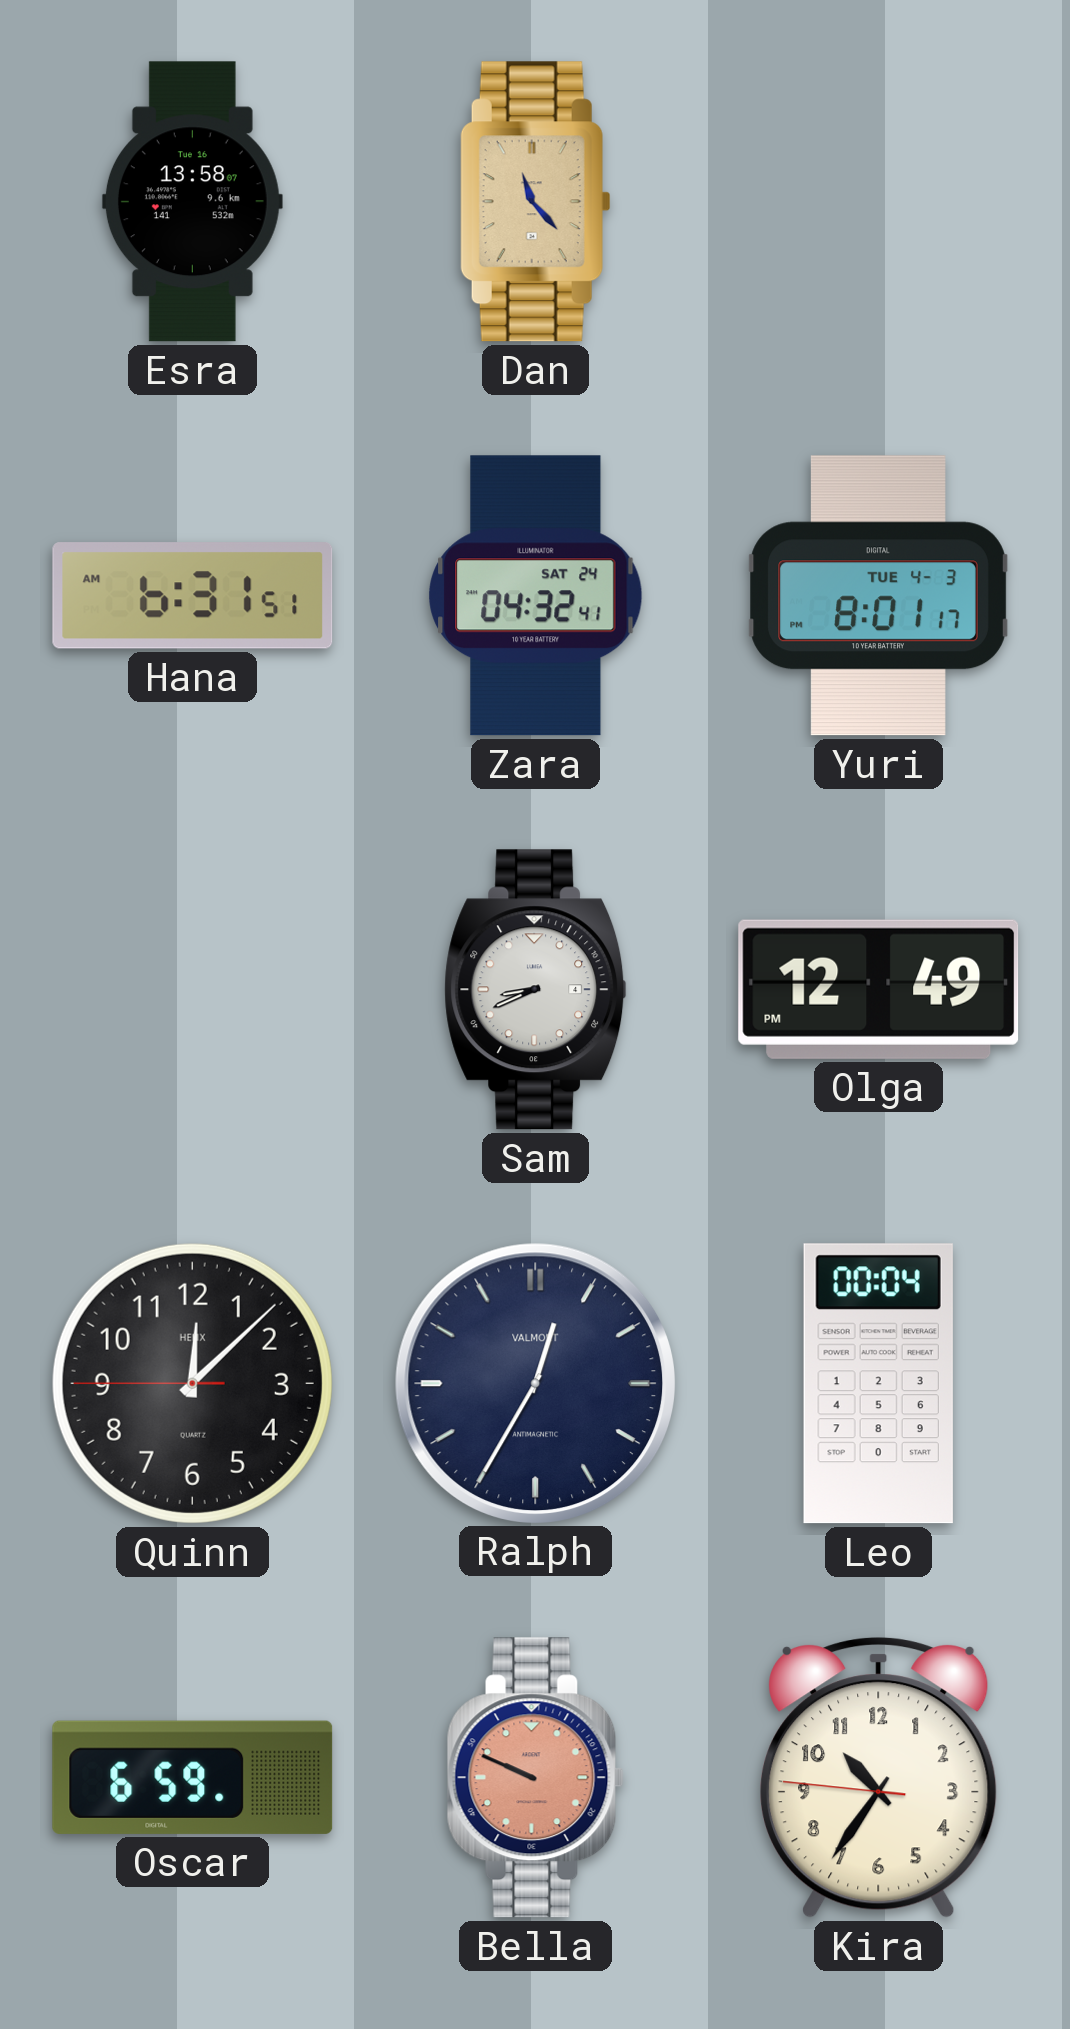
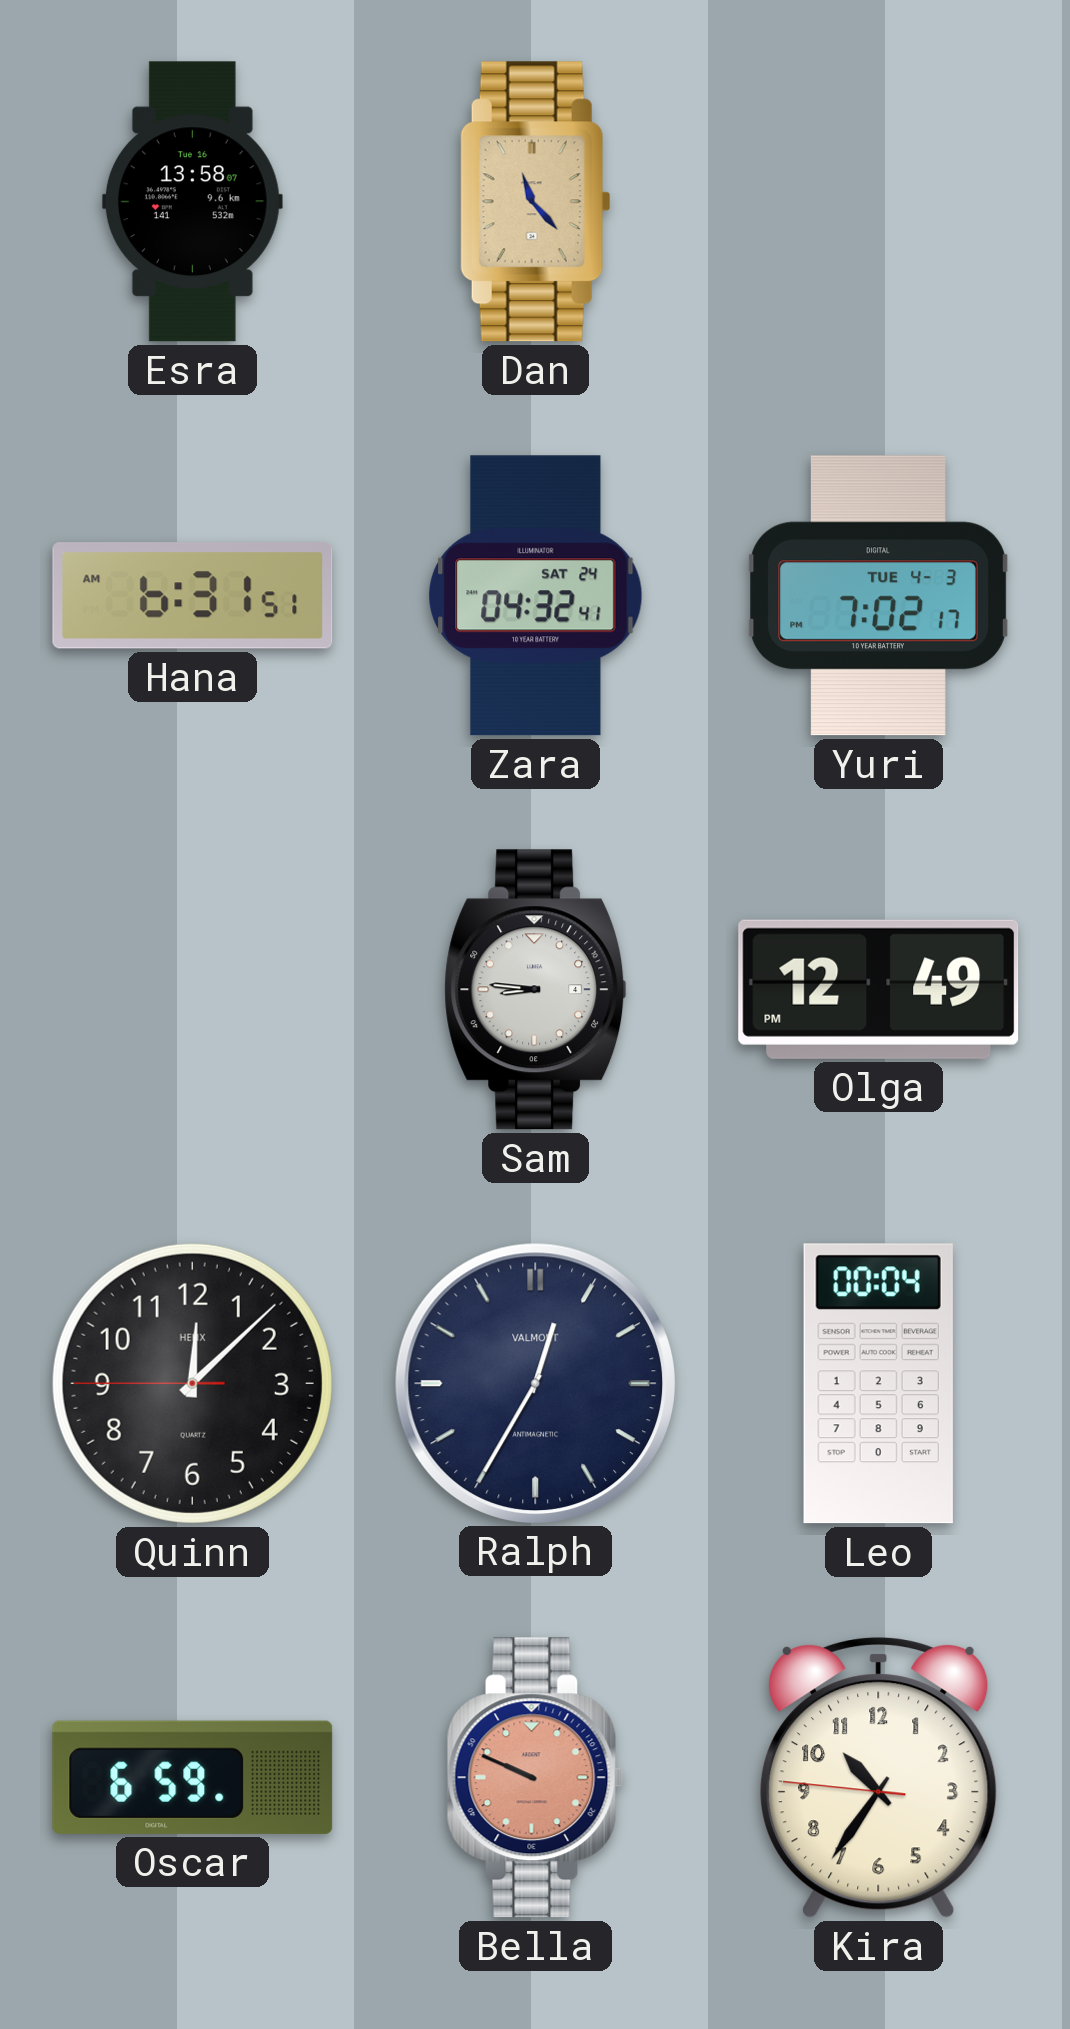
Yuri: 8:01 -> 7:02 (878, 596)
Sam: 8:41 -> 8:46 (536, 990)
